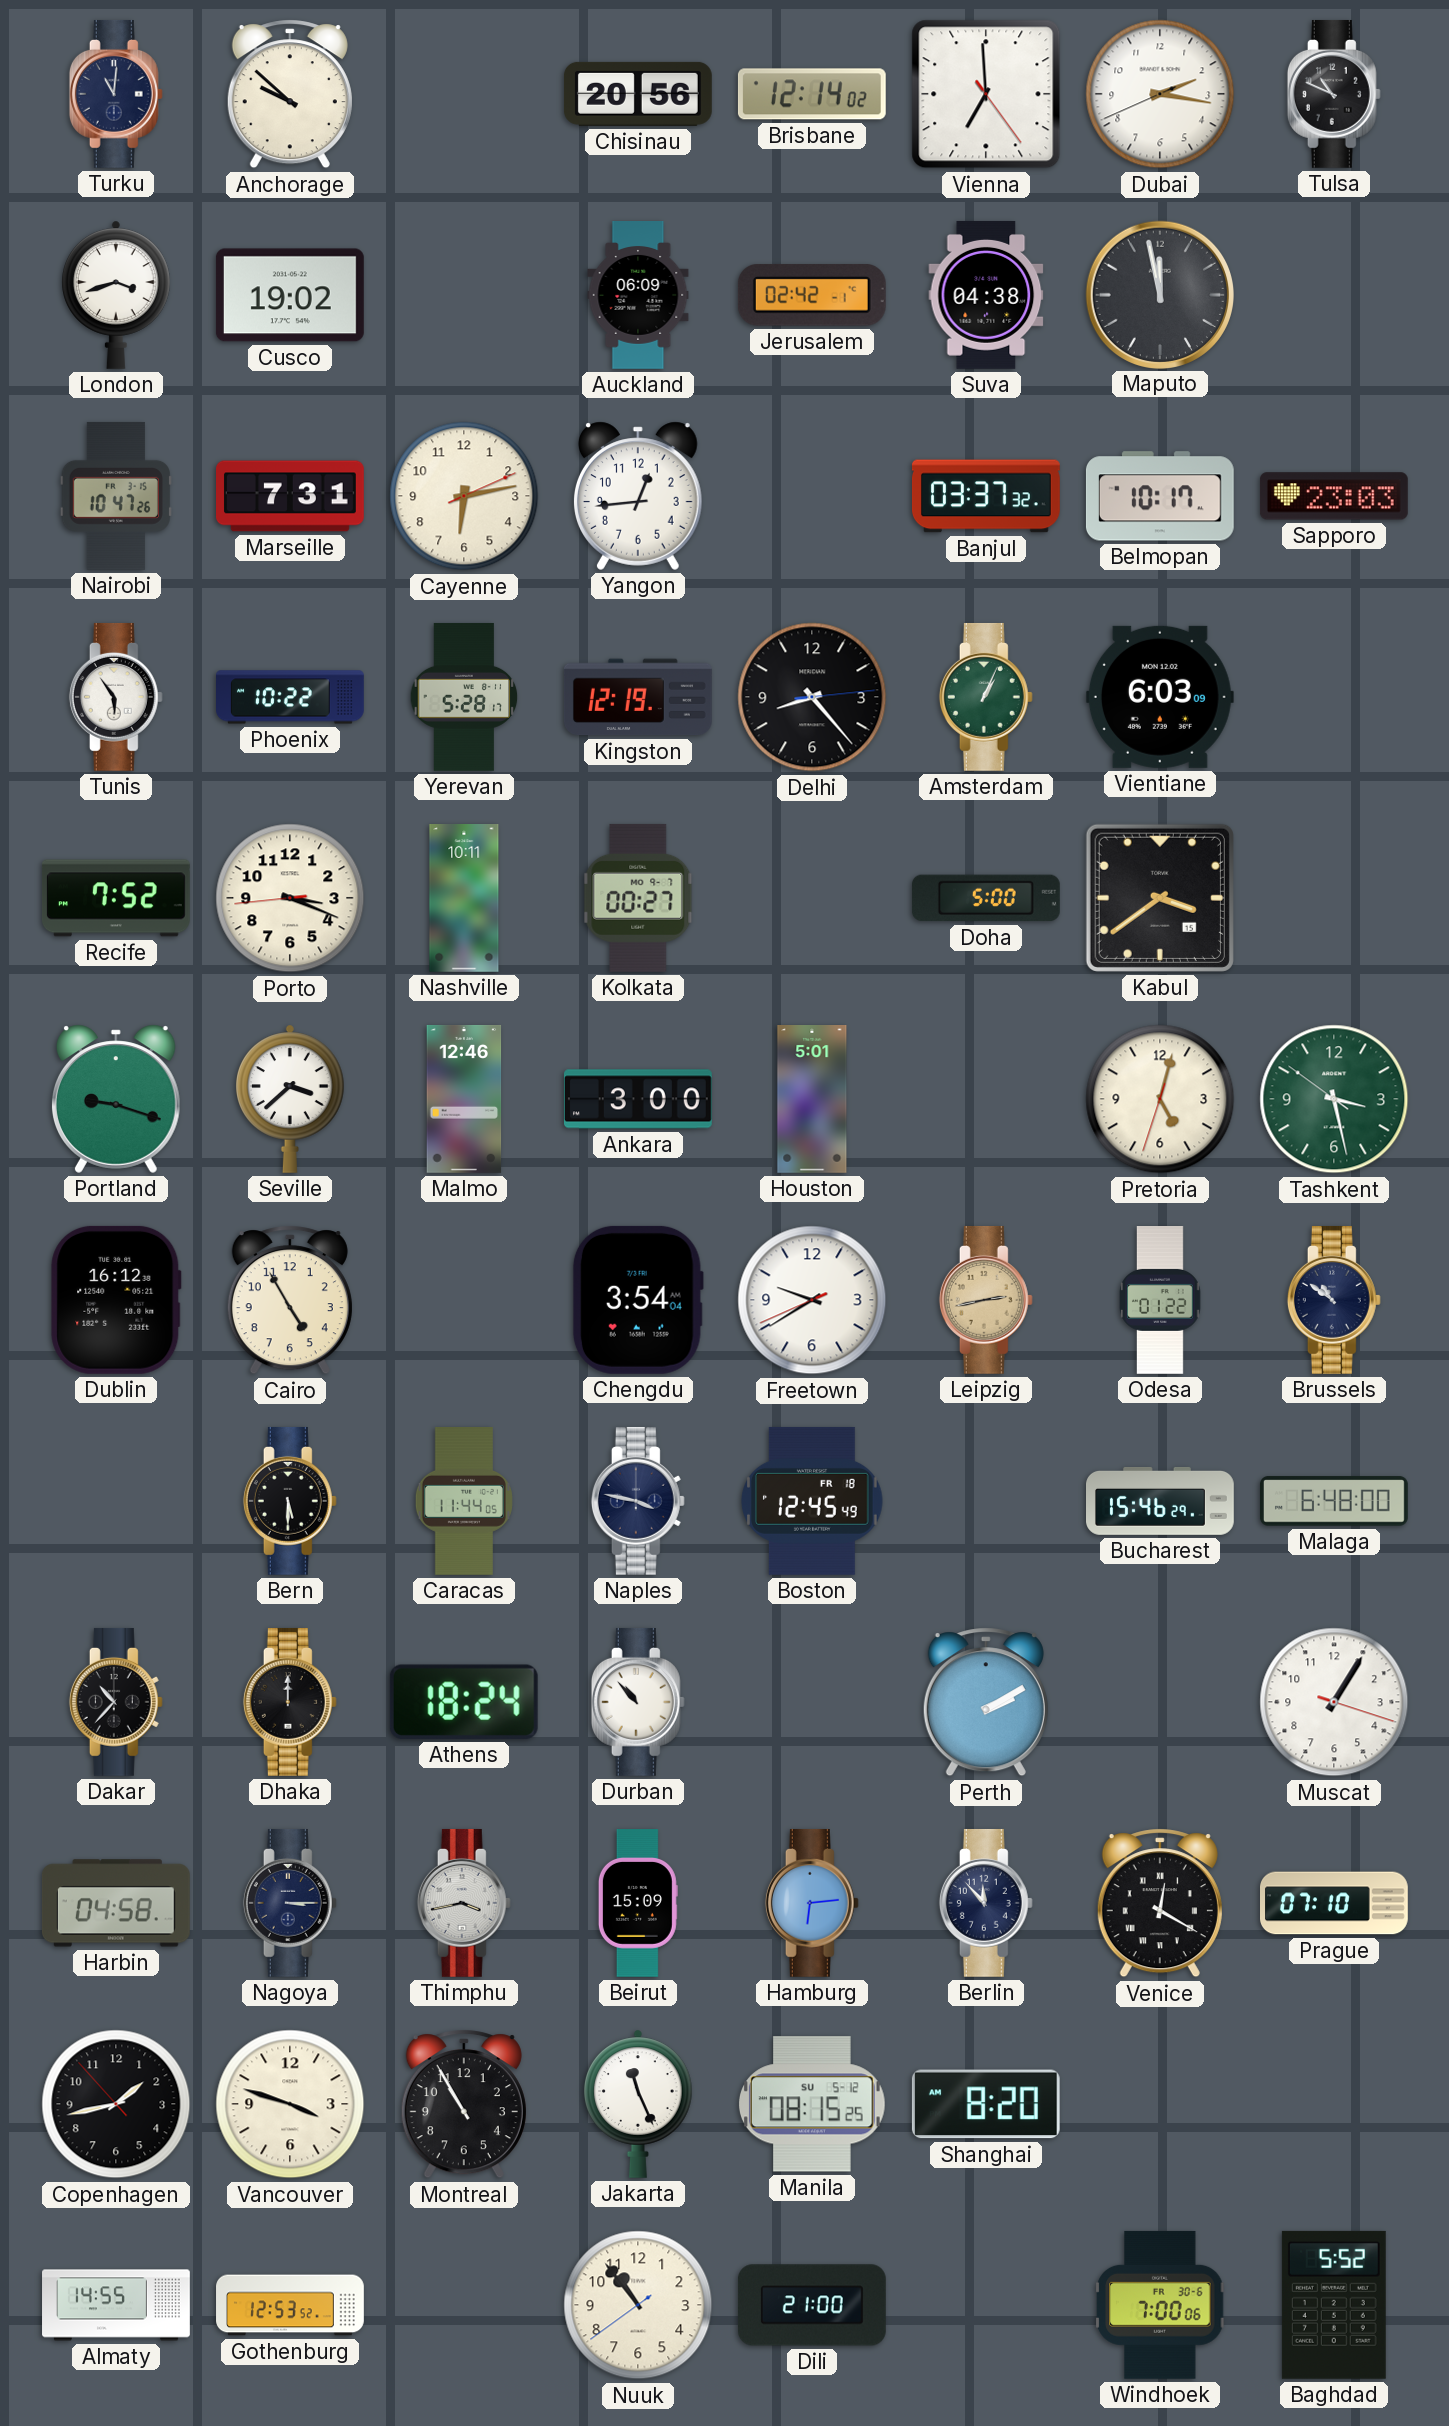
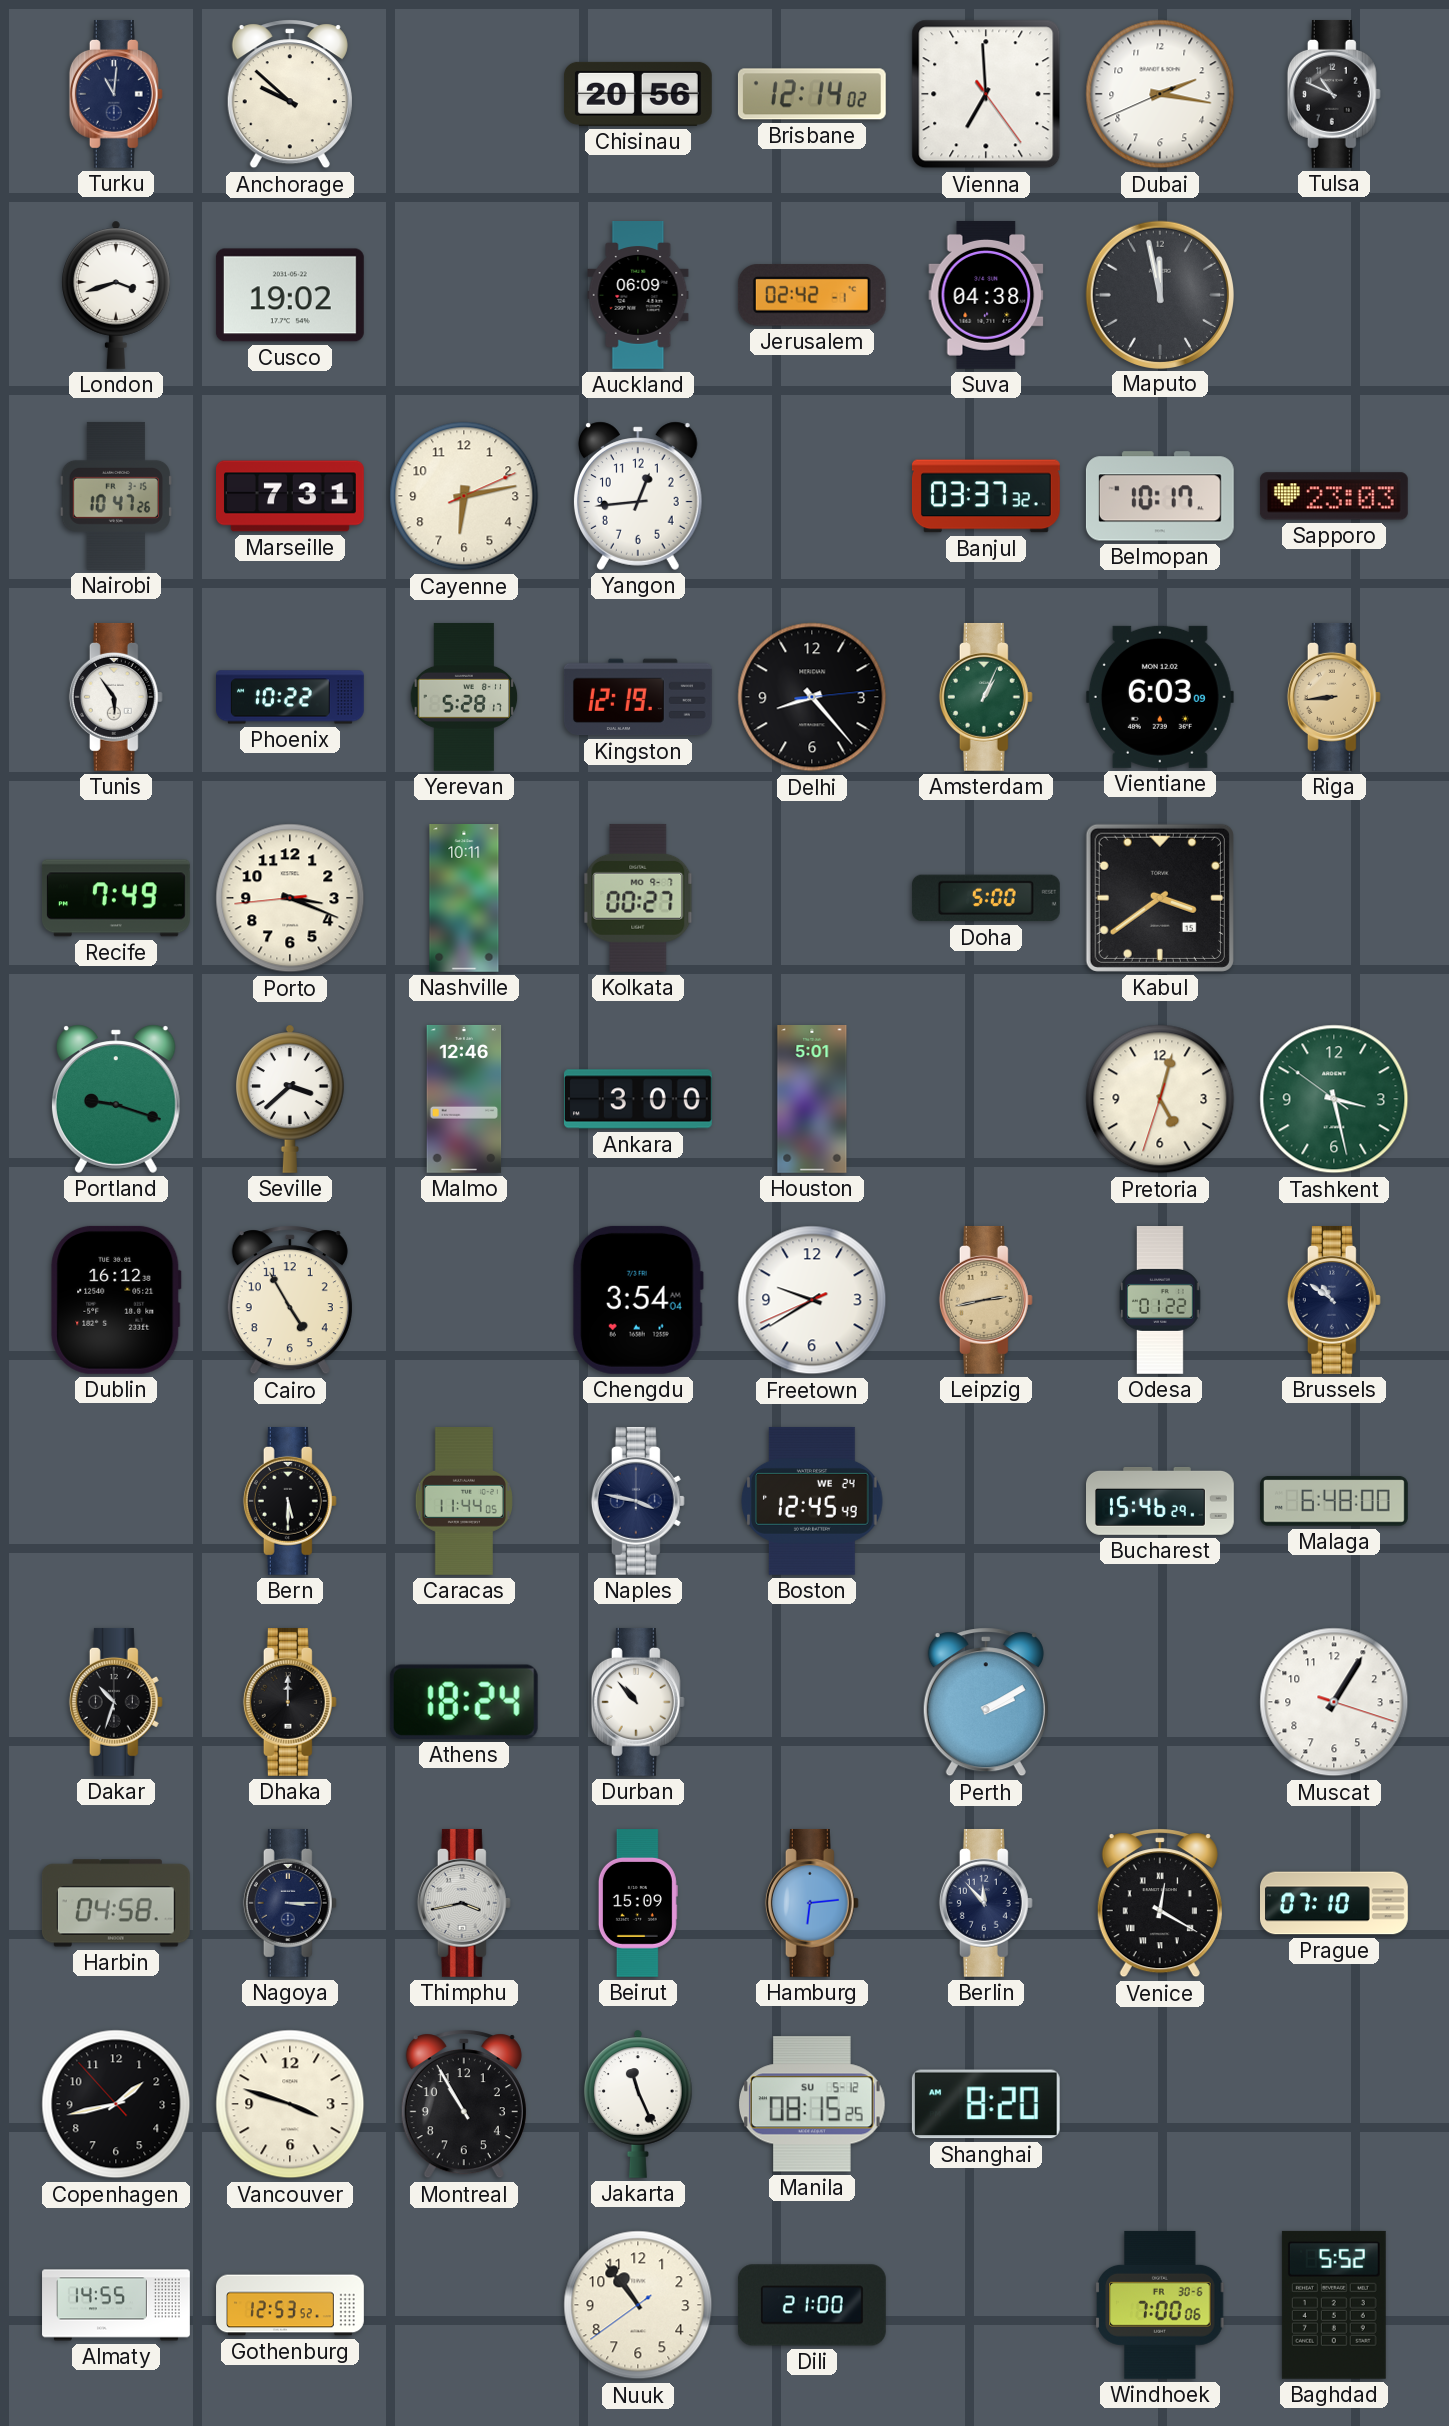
Riga: none -> 8:44 (1334, 697)
Recife: 7:52 -> 7:49 (116, 898)
Boston date: FR 18 -> WE 24 (812, 1501)
Dakar: 10:37 -> 10:33 (116, 1702)
